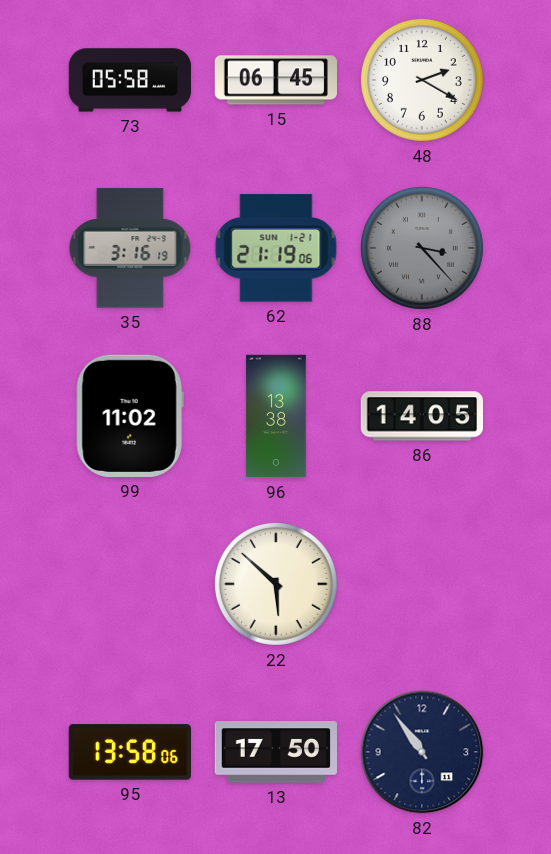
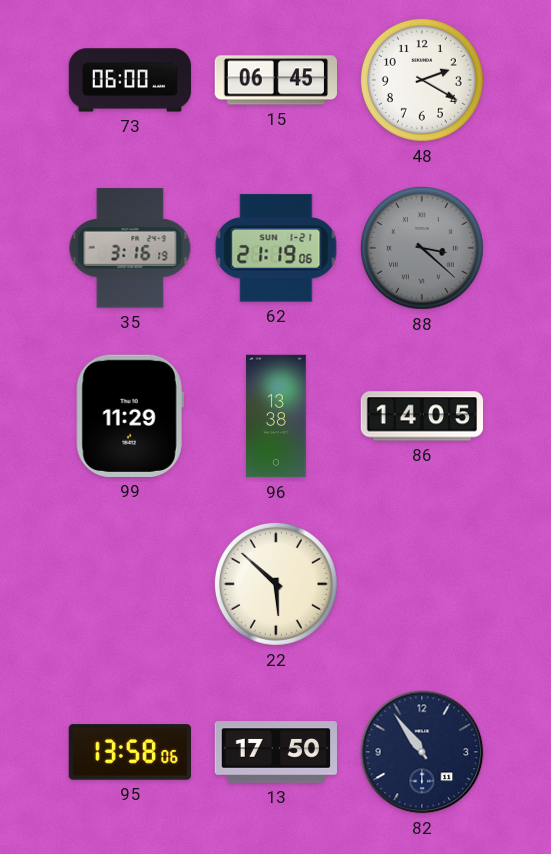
73: 05:58 -> 06:00 (130, 80)
88: 3:23 -> 3:22 (422, 248)
99: 11:02 -> 11:29 (130, 416)
